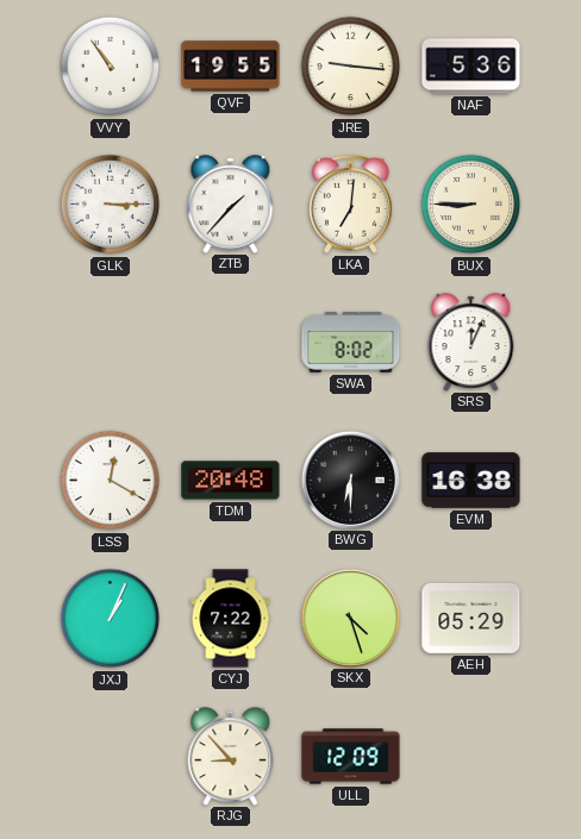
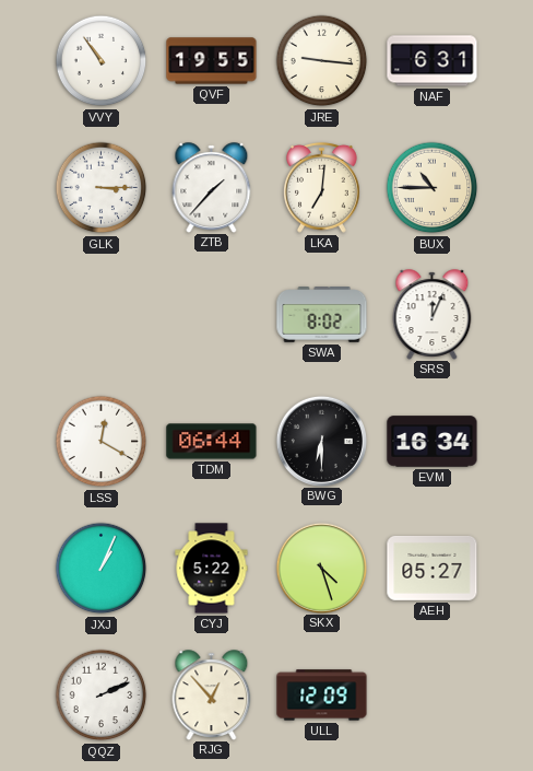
NAF: 5:36 -> 6:31 (433, 61)
BUX: 8:45 -> 10:45 (433, 188)
TDM: 20:48 -> 06:44 (212, 442)
EVM: 16:38 -> 16:34 (433, 442)
CYJ: 7:22 -> 5:22 (212, 569)
AEH: 05:29 -> 05:27 (433, 568)
QQZ: none -> 2:11 (102, 696)
RJG: 8:53 -> 12:53 (212, 694)
